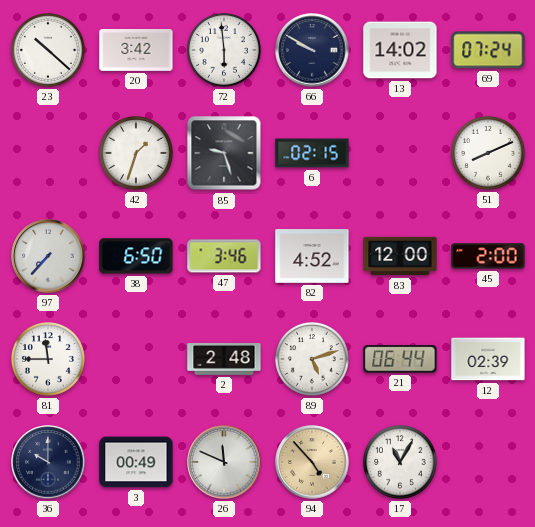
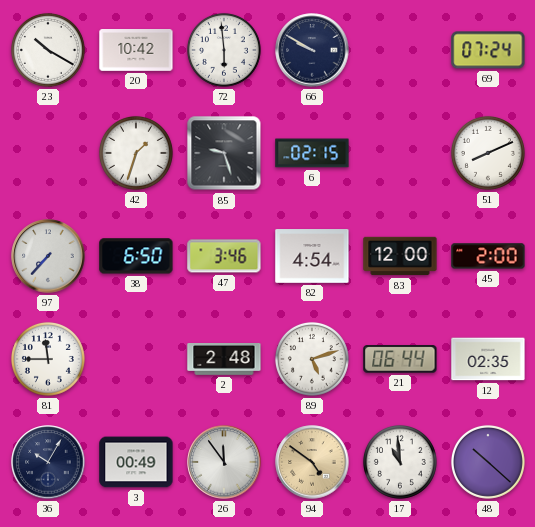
23: 10:22 -> 10:20 (48, 50)
20: 3:42 -> 10:42 (136, 51)
13: 14:02 -> none (400, 50)
82: 4:52 -> 4:54 (312, 256)
12: 02:39 -> 02:35 (488, 359)
36: 10:00 -> 10:05 (48, 462)
26: 11:49 -> 11:54 (224, 462)
94: 4:53 -> 4:51 (312, 462)
17: 11:05 -> 10:59 (400, 462)
48: none -> 10:22 (488, 462)
